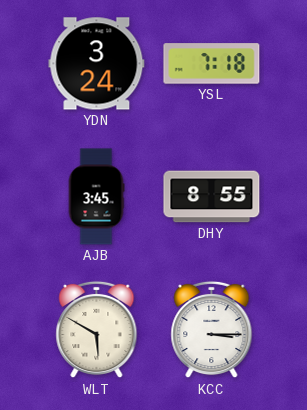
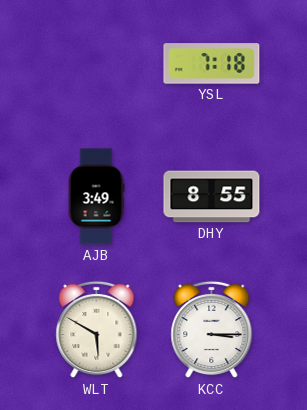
YDN: 3:24 -> none (97, 64)
AJB: 3:45 -> 3:49 (96, 197)
